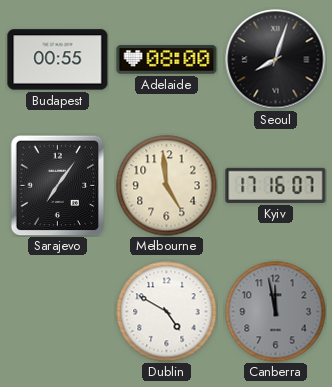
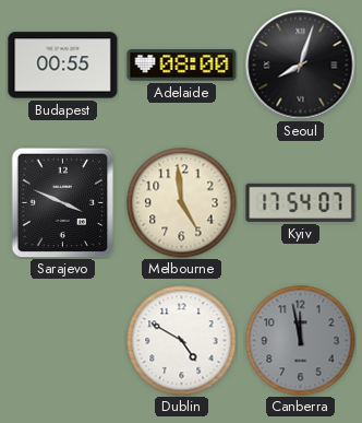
Sarajevo: 7:06 -> 3:49 (63, 202)
Kyiv: 17:16 -> 17:54 (301, 202)
